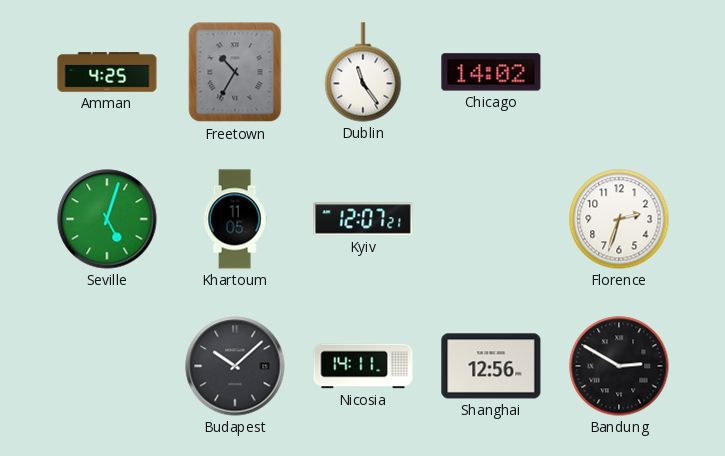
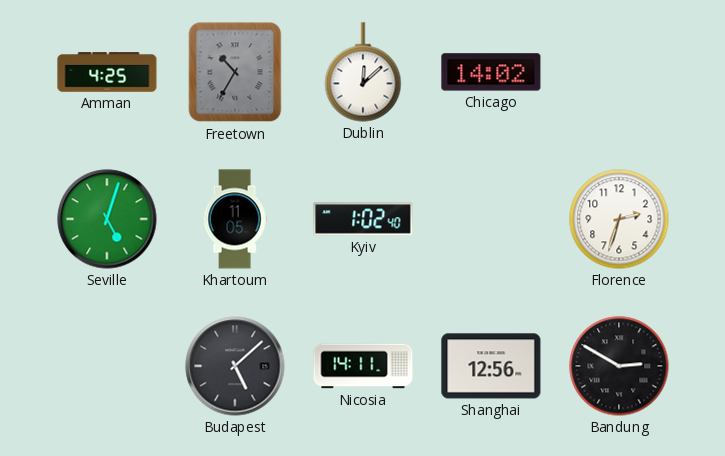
Dublin: 11:24 -> 12:08 (363, 72)
Kyiv: 12:07 -> 1:02 (363, 219)
Budapest: 10:08 -> 5:08 (235, 366)
